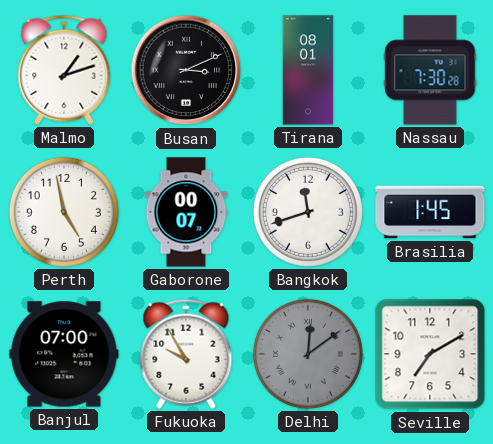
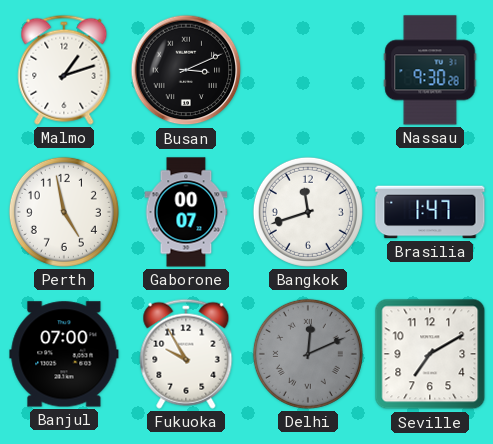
Tirana: 08:01 -> none (308, 70)
Nassau: 7:30 -> 9:30 (430, 70)
Brasilia: 1:45 -> 1:47 (430, 212)
Delhi: 12:09 -> 12:11 (308, 354)
